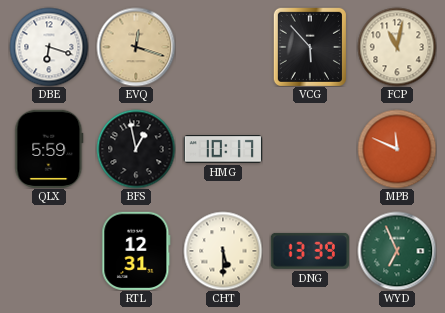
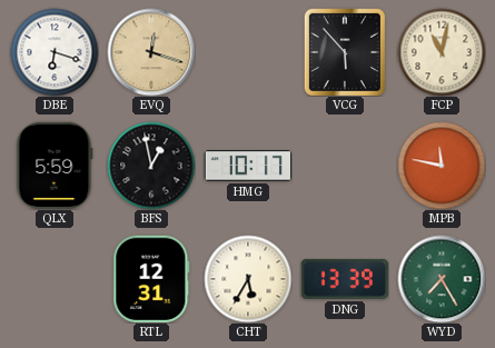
MPB: 11:49 -> 11:47 (442, 166)
CHT: 5:30 -> 5:35 (248, 279)
WYD: 6:56 -> 7:25 (442, 279)
